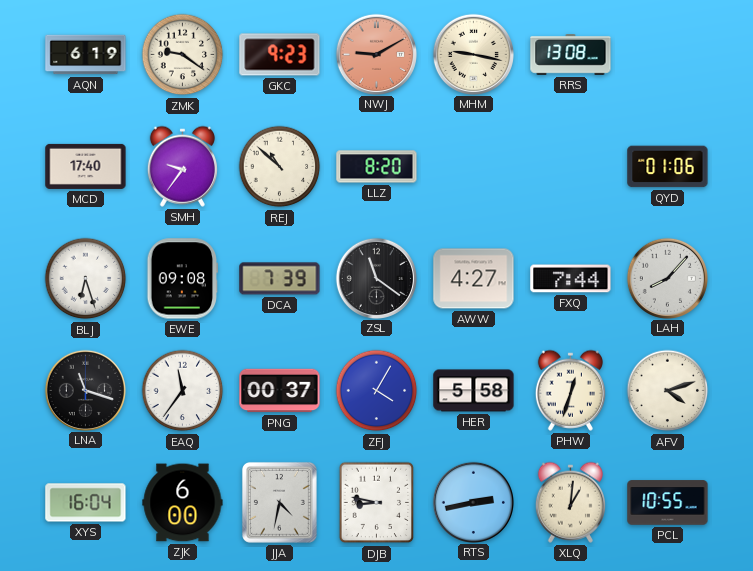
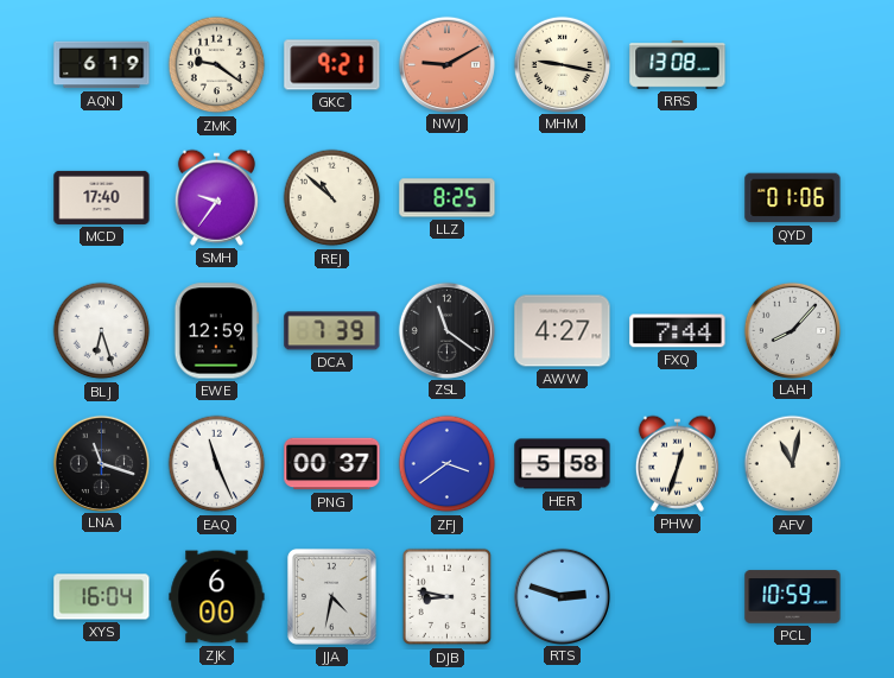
GKC: 9:23 -> 9:21 (332, 65)
LLZ: 8:20 -> 8:25 (448, 198)
EWE: 09:08 -> 12:59 (217, 331)
EAQ: 11:36 -> 11:26 (217, 464)
ZFJ: 4:05 -> 3:39 (448, 464)
AFV: 4:12 -> 11:02 (793, 464)
RTS: 2:43 -> 2:48 (562, 596)
XLQ: 1:01 -> none (570, 502)
PCL: 10:55 -> 10:59 (793, 597)
